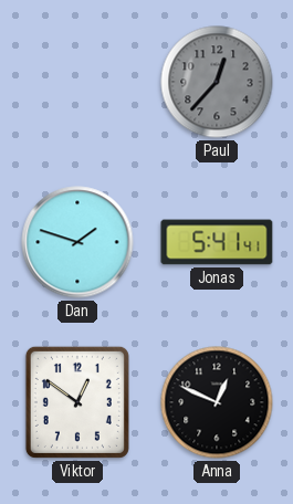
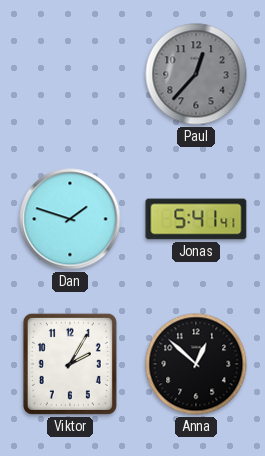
Viktor: 12:51 -> 2:05 (70, 364)
Anna: 12:49 -> 12:52 (196, 364)
